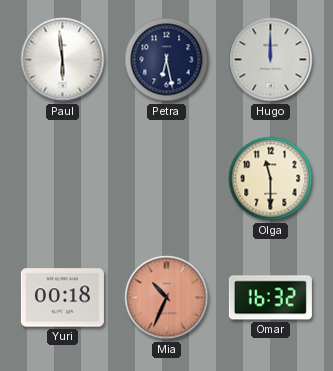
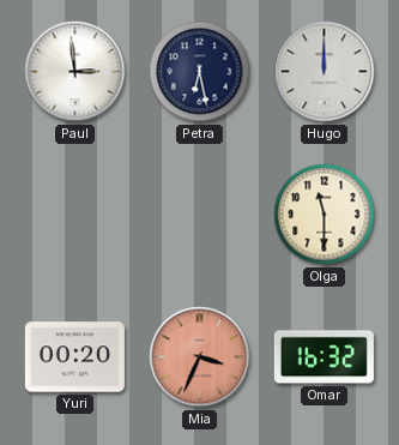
Paul: 5:59 -> 2:59 (75, 72)
Yuri: 00:18 -> 00:20 (74, 357)
Mia: 10:34 -> 3:34 (200, 357)
